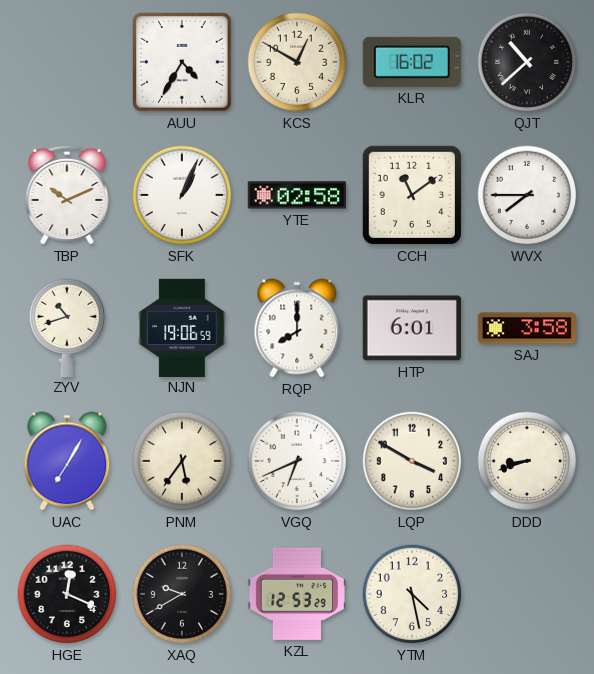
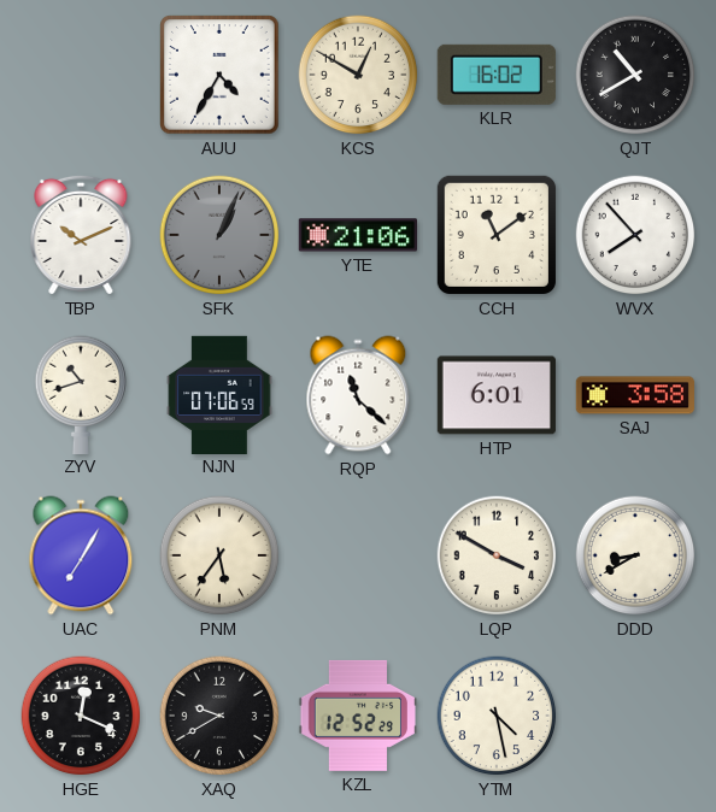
QJT: 10:38 -> 10:40 (635, 75)
SFK dial: white -> grey (219, 235)
YTE: 02:58 -> 21:06 (357, 235)
WVX: 7:45 -> 7:53 (635, 235)
NJN: 19:06 -> 07:06 (219, 394)
RQP: 8:00 -> 11:22 (358, 395)
VGQ: 6:41 -> none (297, 461)
DDD: 8:42 -> 8:40 (635, 555)
KZL: 12:53 -> 12:52 (357, 716)
